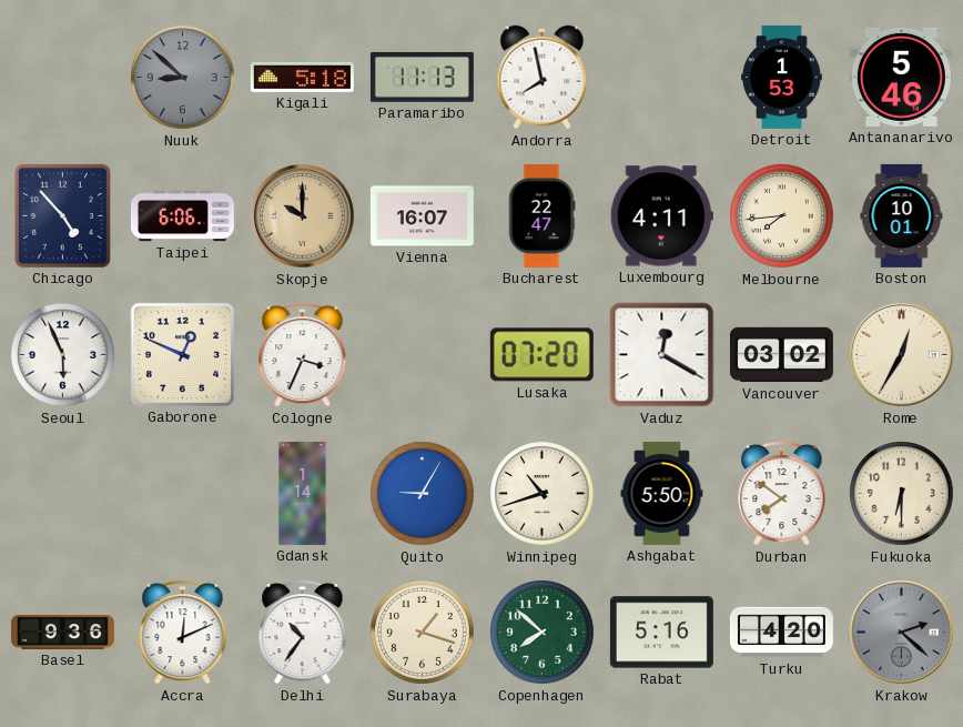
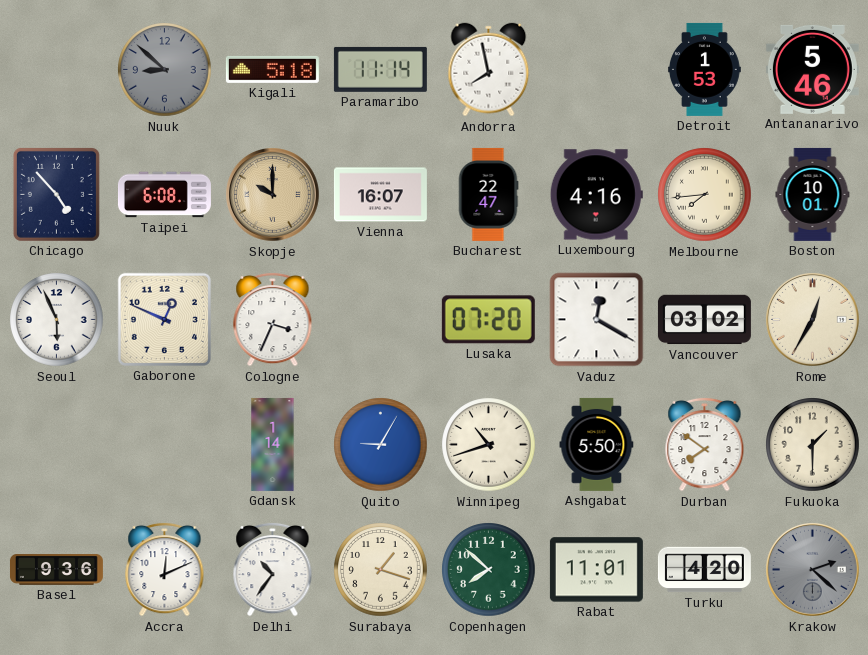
Paramaribo: 11:13 -> 11:14 (380, 69)
Taipei: 6:06 -> 6:08 (164, 195)
Luxembourg: 4:11 -> 4:16 (596, 195)
Fukuoka: 6:30 -> 1:30 (813, 445)
Rabat: 5:16 -> 11:01 (596, 570)
